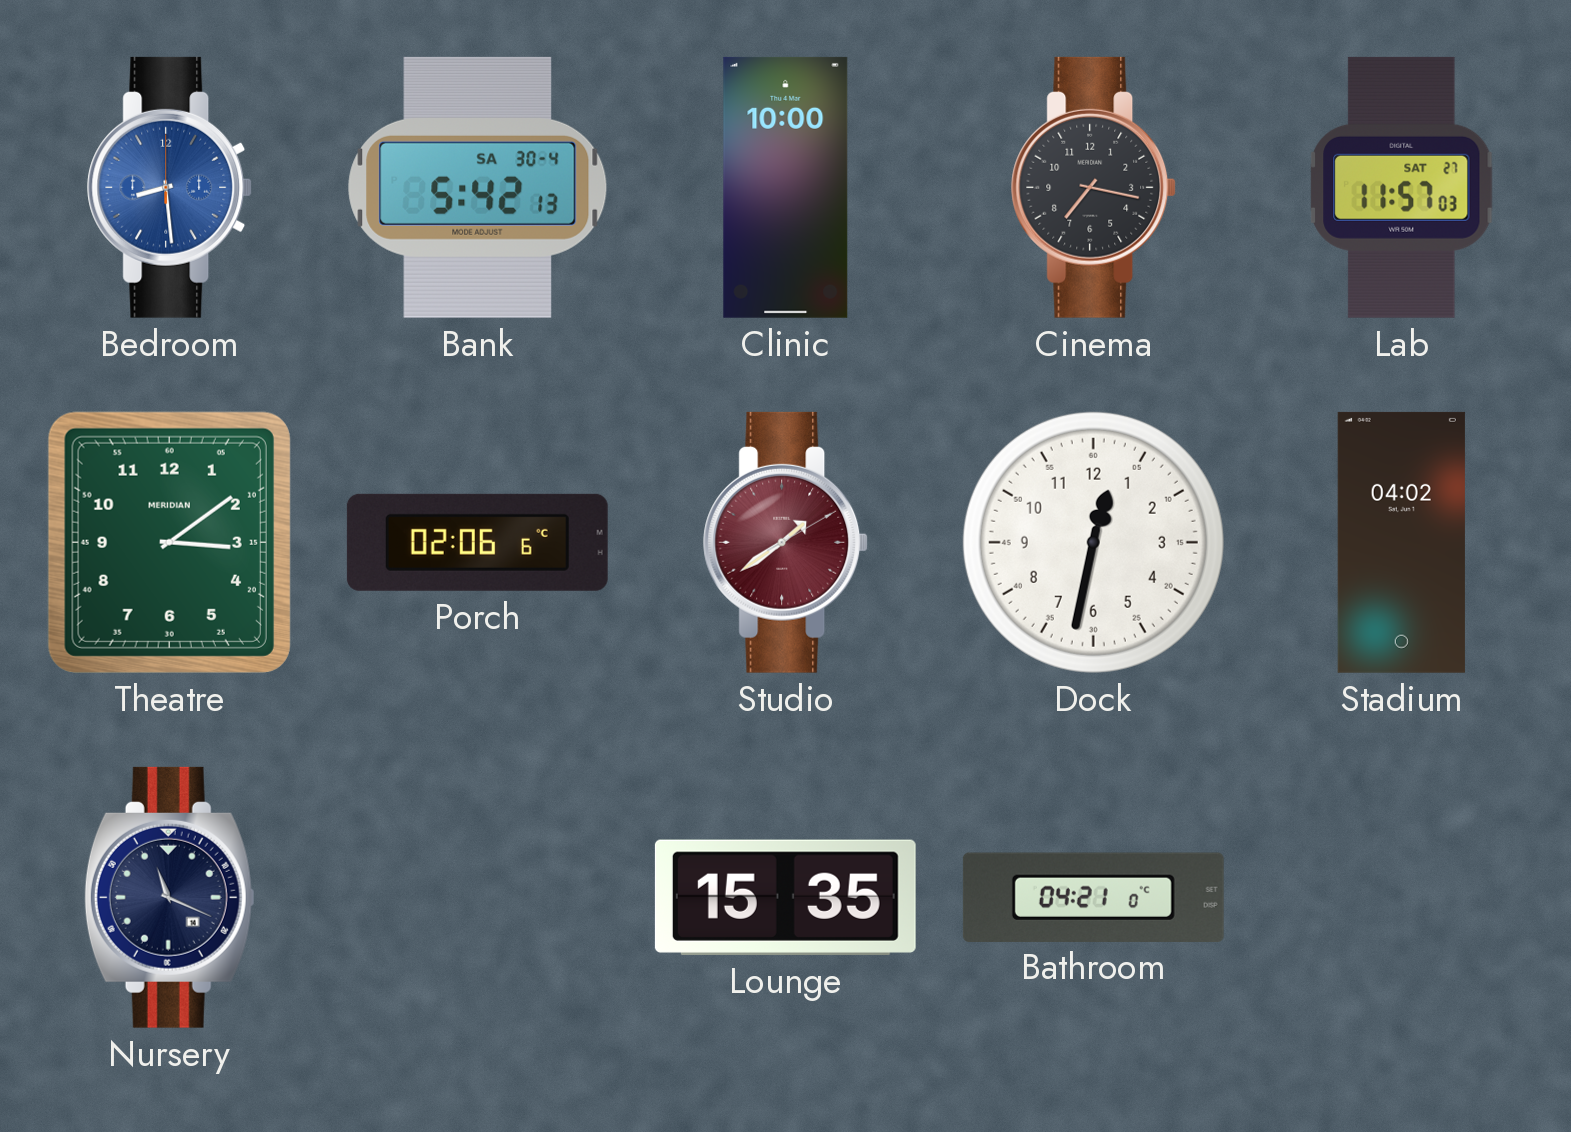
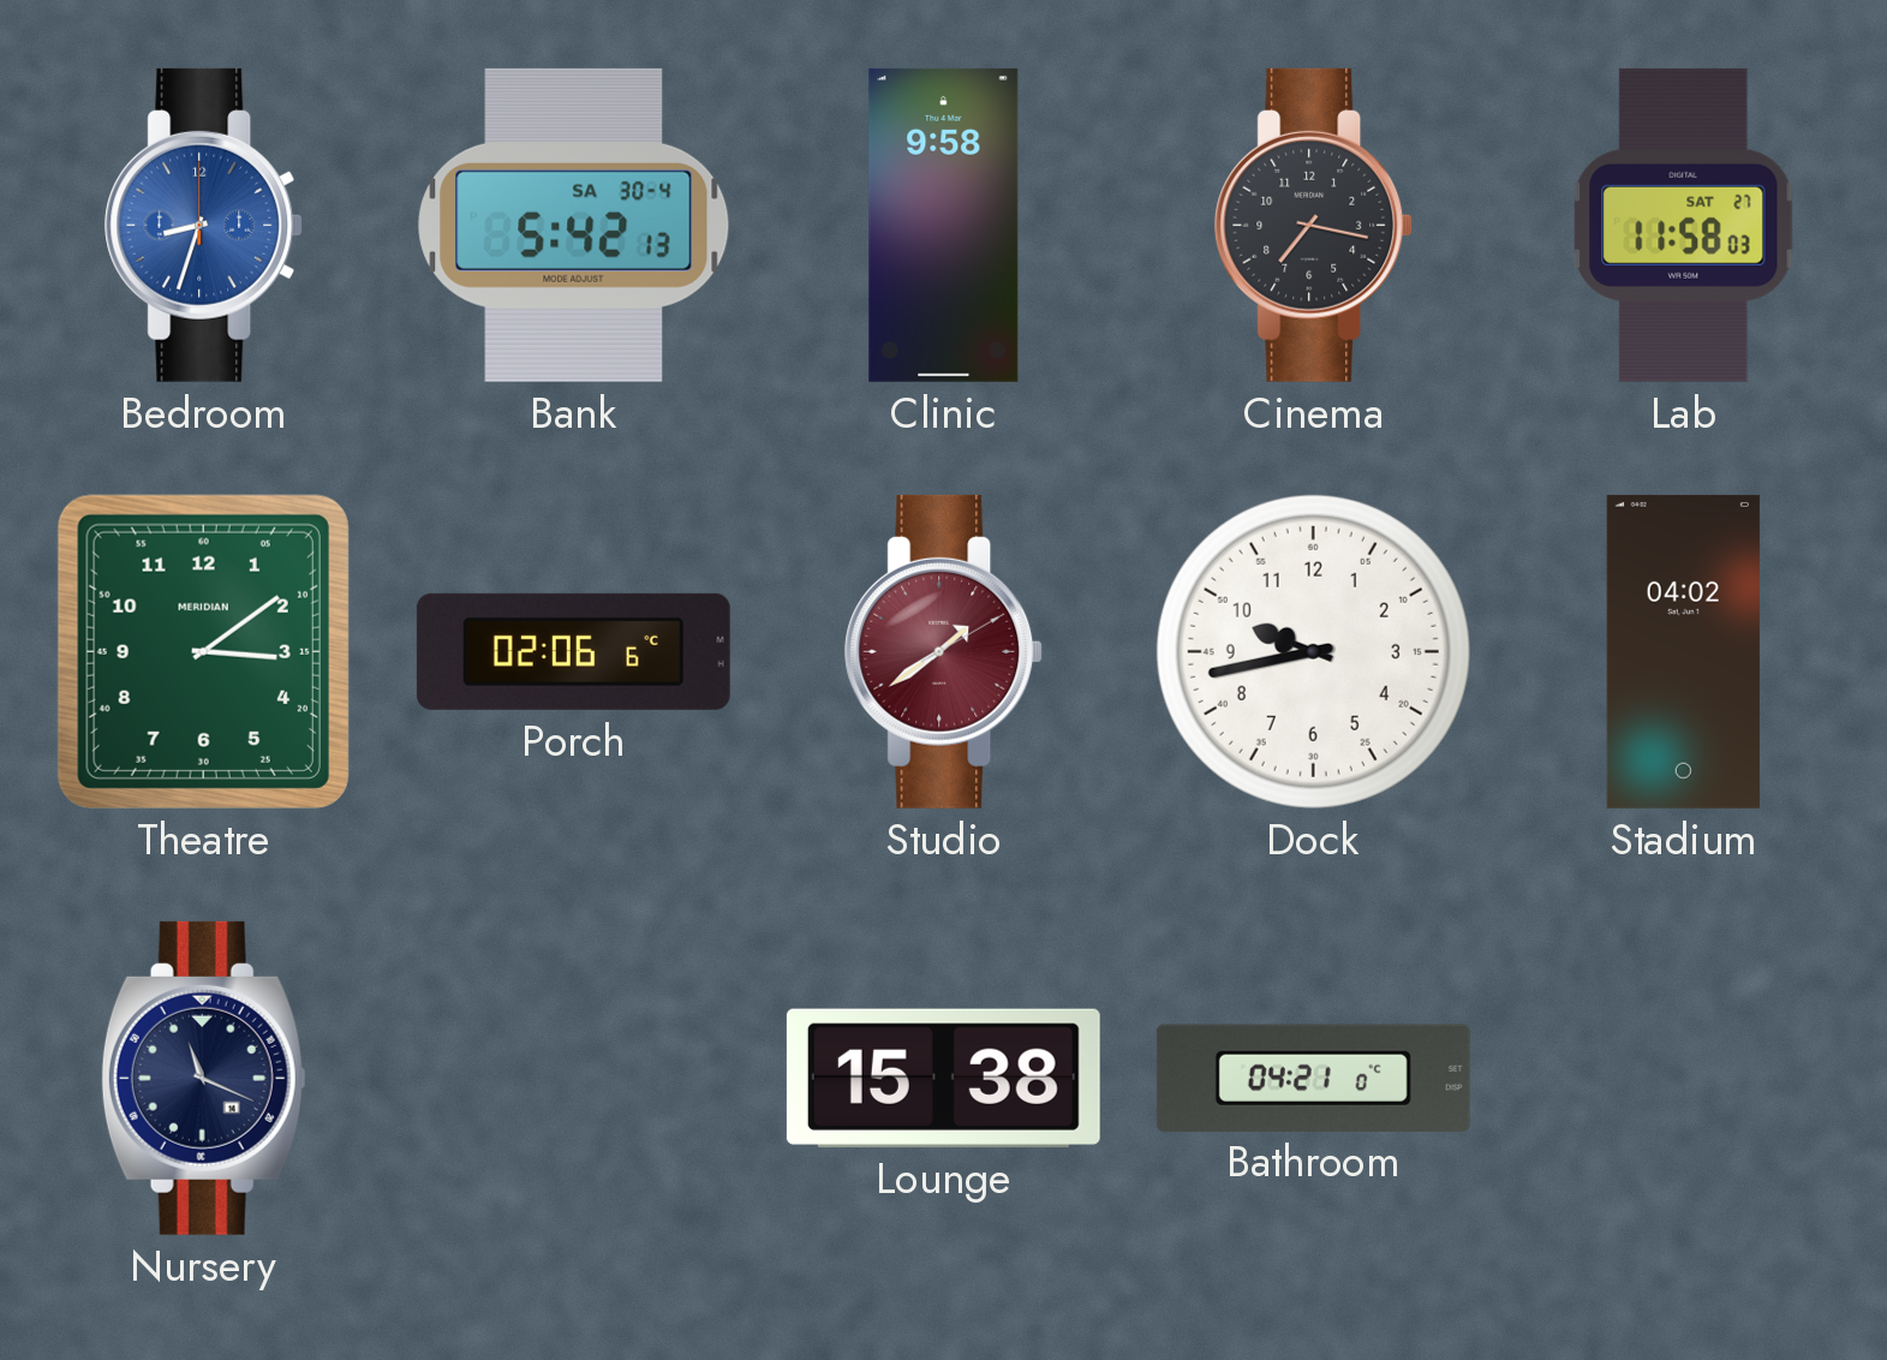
Bedroom: 8:29 -> 8:33 (204, 225)
Clinic: 10:00 -> 9:58 (944, 225)
Lab: 11:57 -> 11:58 (1684, 225)
Dock: 12:32 -> 9:43 (1313, 651)
Lounge: 15:35 -> 15:38 (943, 1078)
